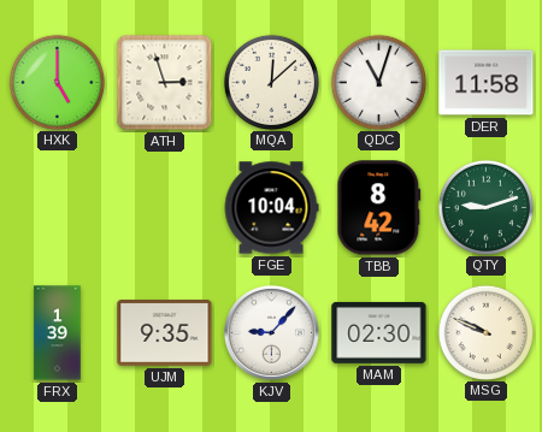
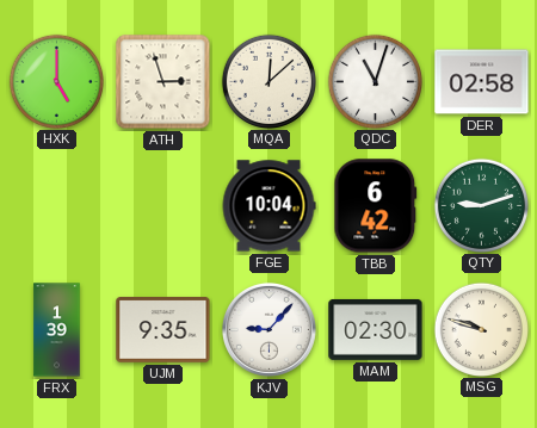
DER: 11:58 -> 02:58 (482, 82)
TBB: 8:42 -> 6:42 (376, 206)
MSG: 9:49 -> 9:48 (481, 329)
